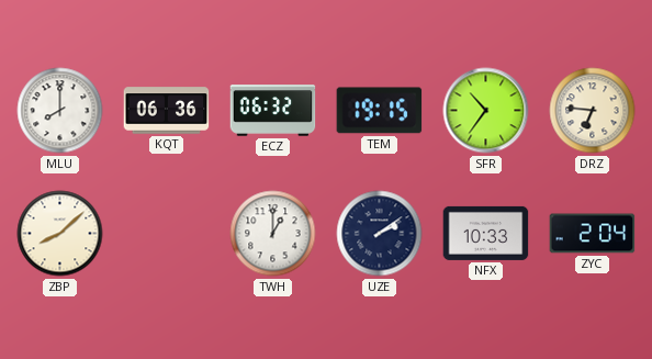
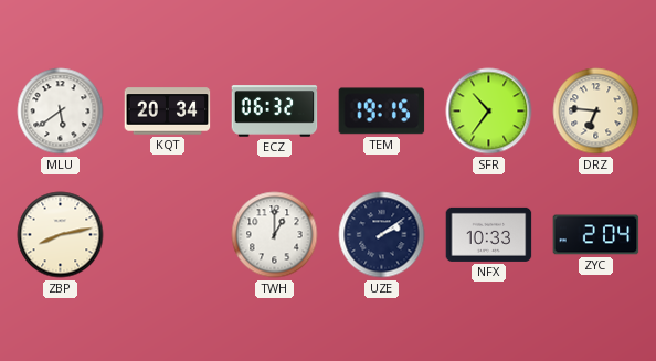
MLU: 8:00 -> 5:39 (61, 112)
KQT: 06:36 -> 20:34 (168, 112)
ZBP: 8:08 -> 8:13 (61, 235)
